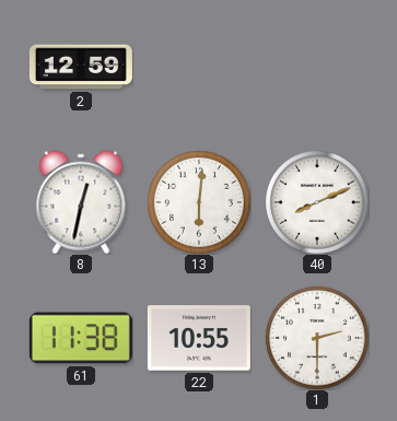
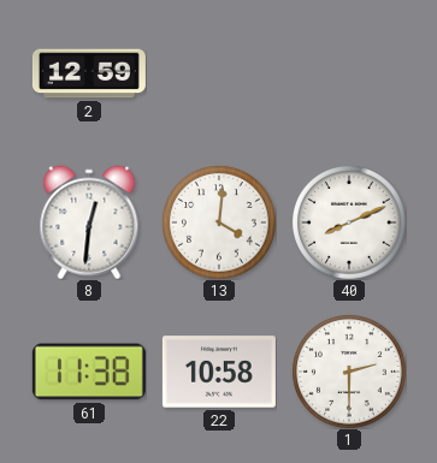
8: 12:32 -> 12:31 (89, 222)
13: 6:01 -> 4:01 (219, 222)
22: 10:55 -> 10:58 (219, 372)
